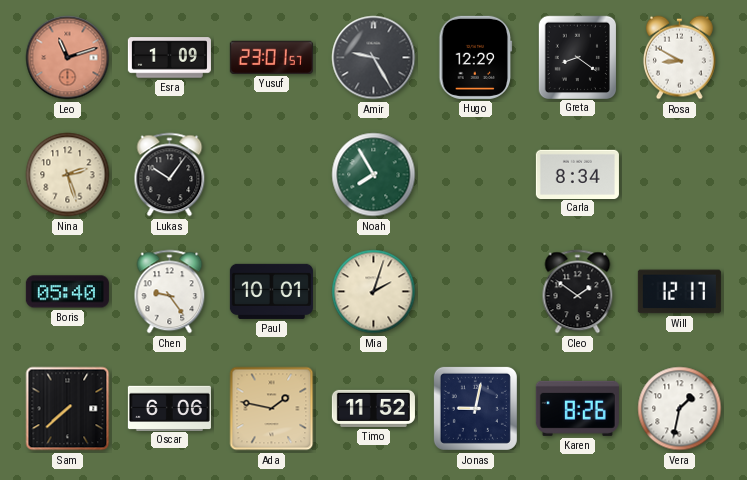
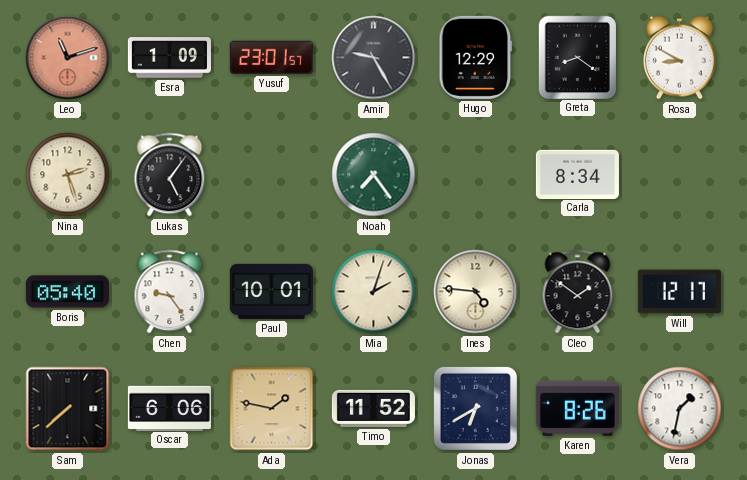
Lukas: 10:06 -> 5:06 (170, 175)
Noah: 7:55 -> 7:24 (374, 175)
Ines: none -> 4:46 (476, 292)
Jonas: 9:02 -> 6:40 (475, 408)
